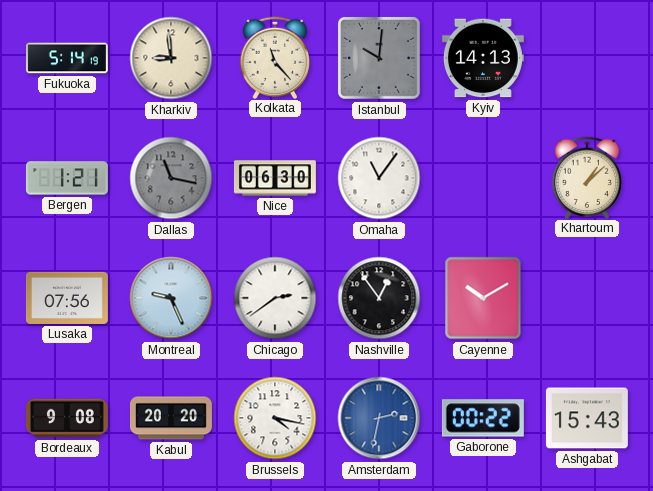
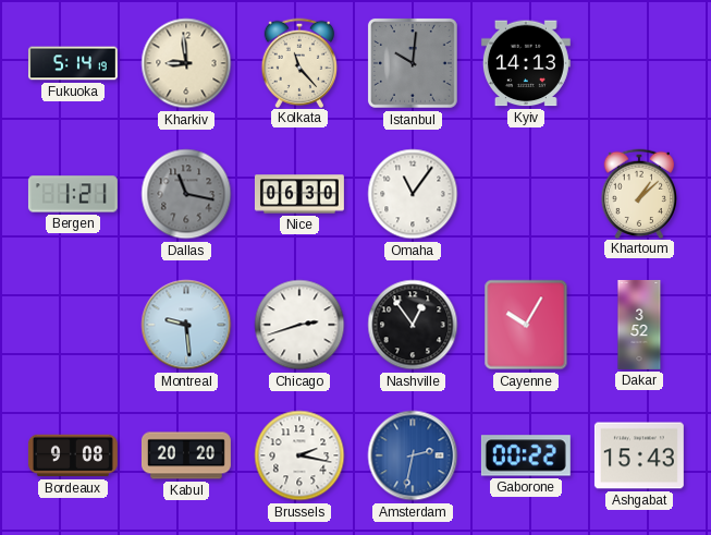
Lusaka: 07:56 -> none (67, 298)
Montreal: 9:26 -> 9:29 (186, 325)
Chicago: 2:39 -> 2:42 (299, 325)
Cayenne: 10:10 -> 10:05 (526, 325)
Dakar: none -> 3:52 (639, 325)
Brussels: 4:17 -> 2:17 (299, 455)
